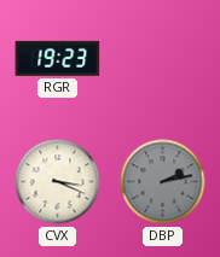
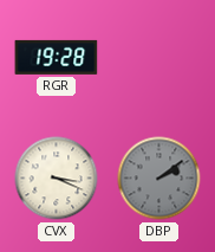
RGR: 19:23 -> 19:28 (57, 57)
DBP: 2:13 -> 2:09 (159, 179)
